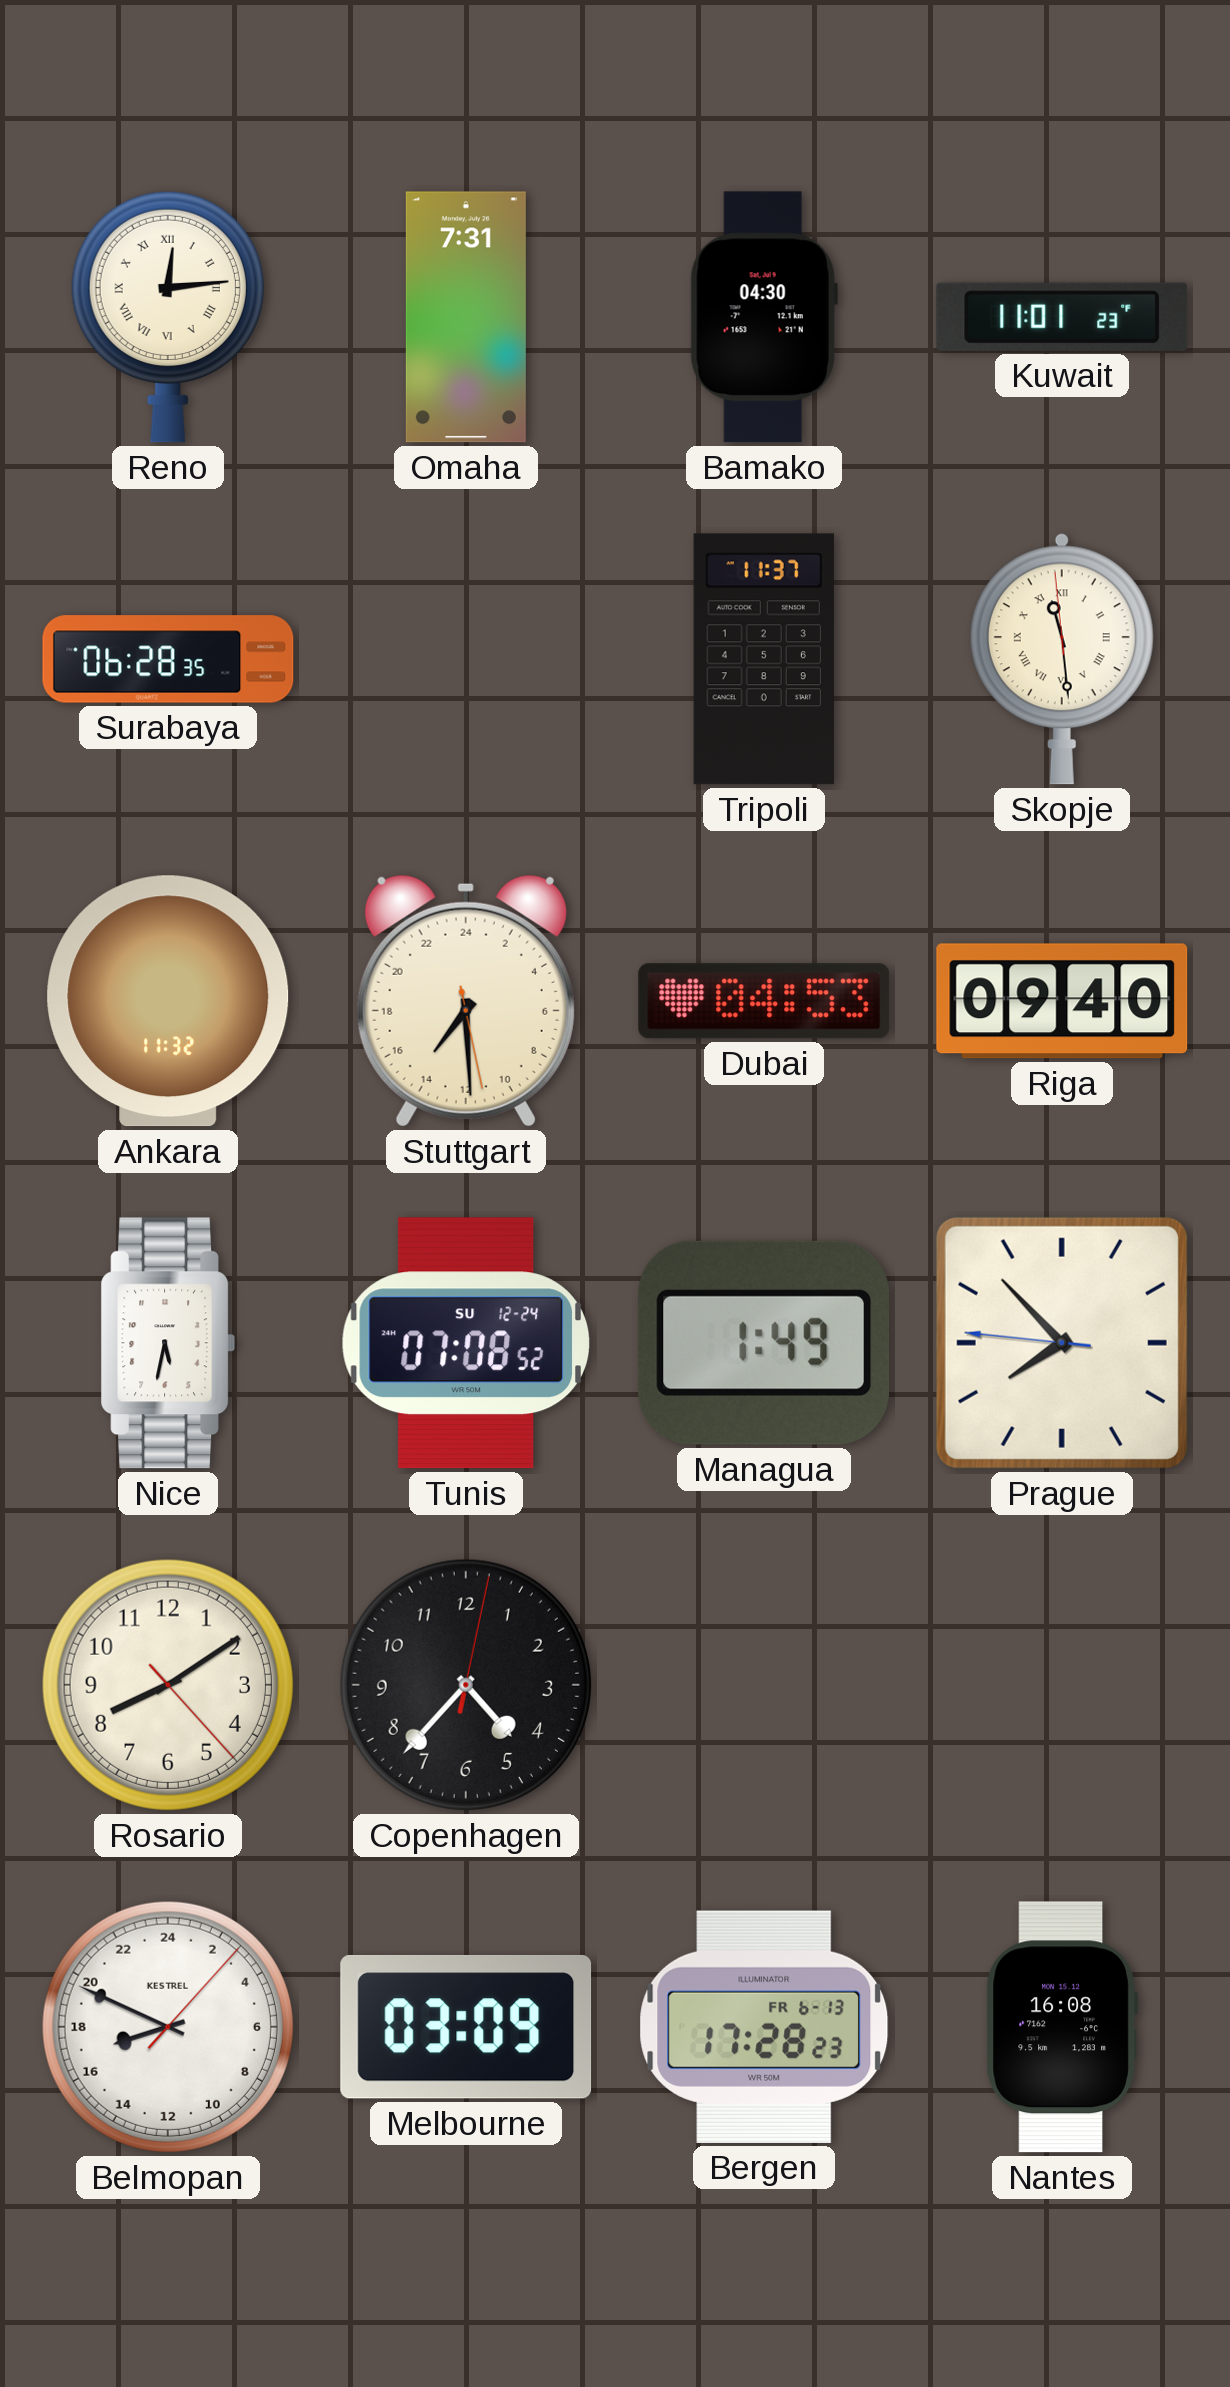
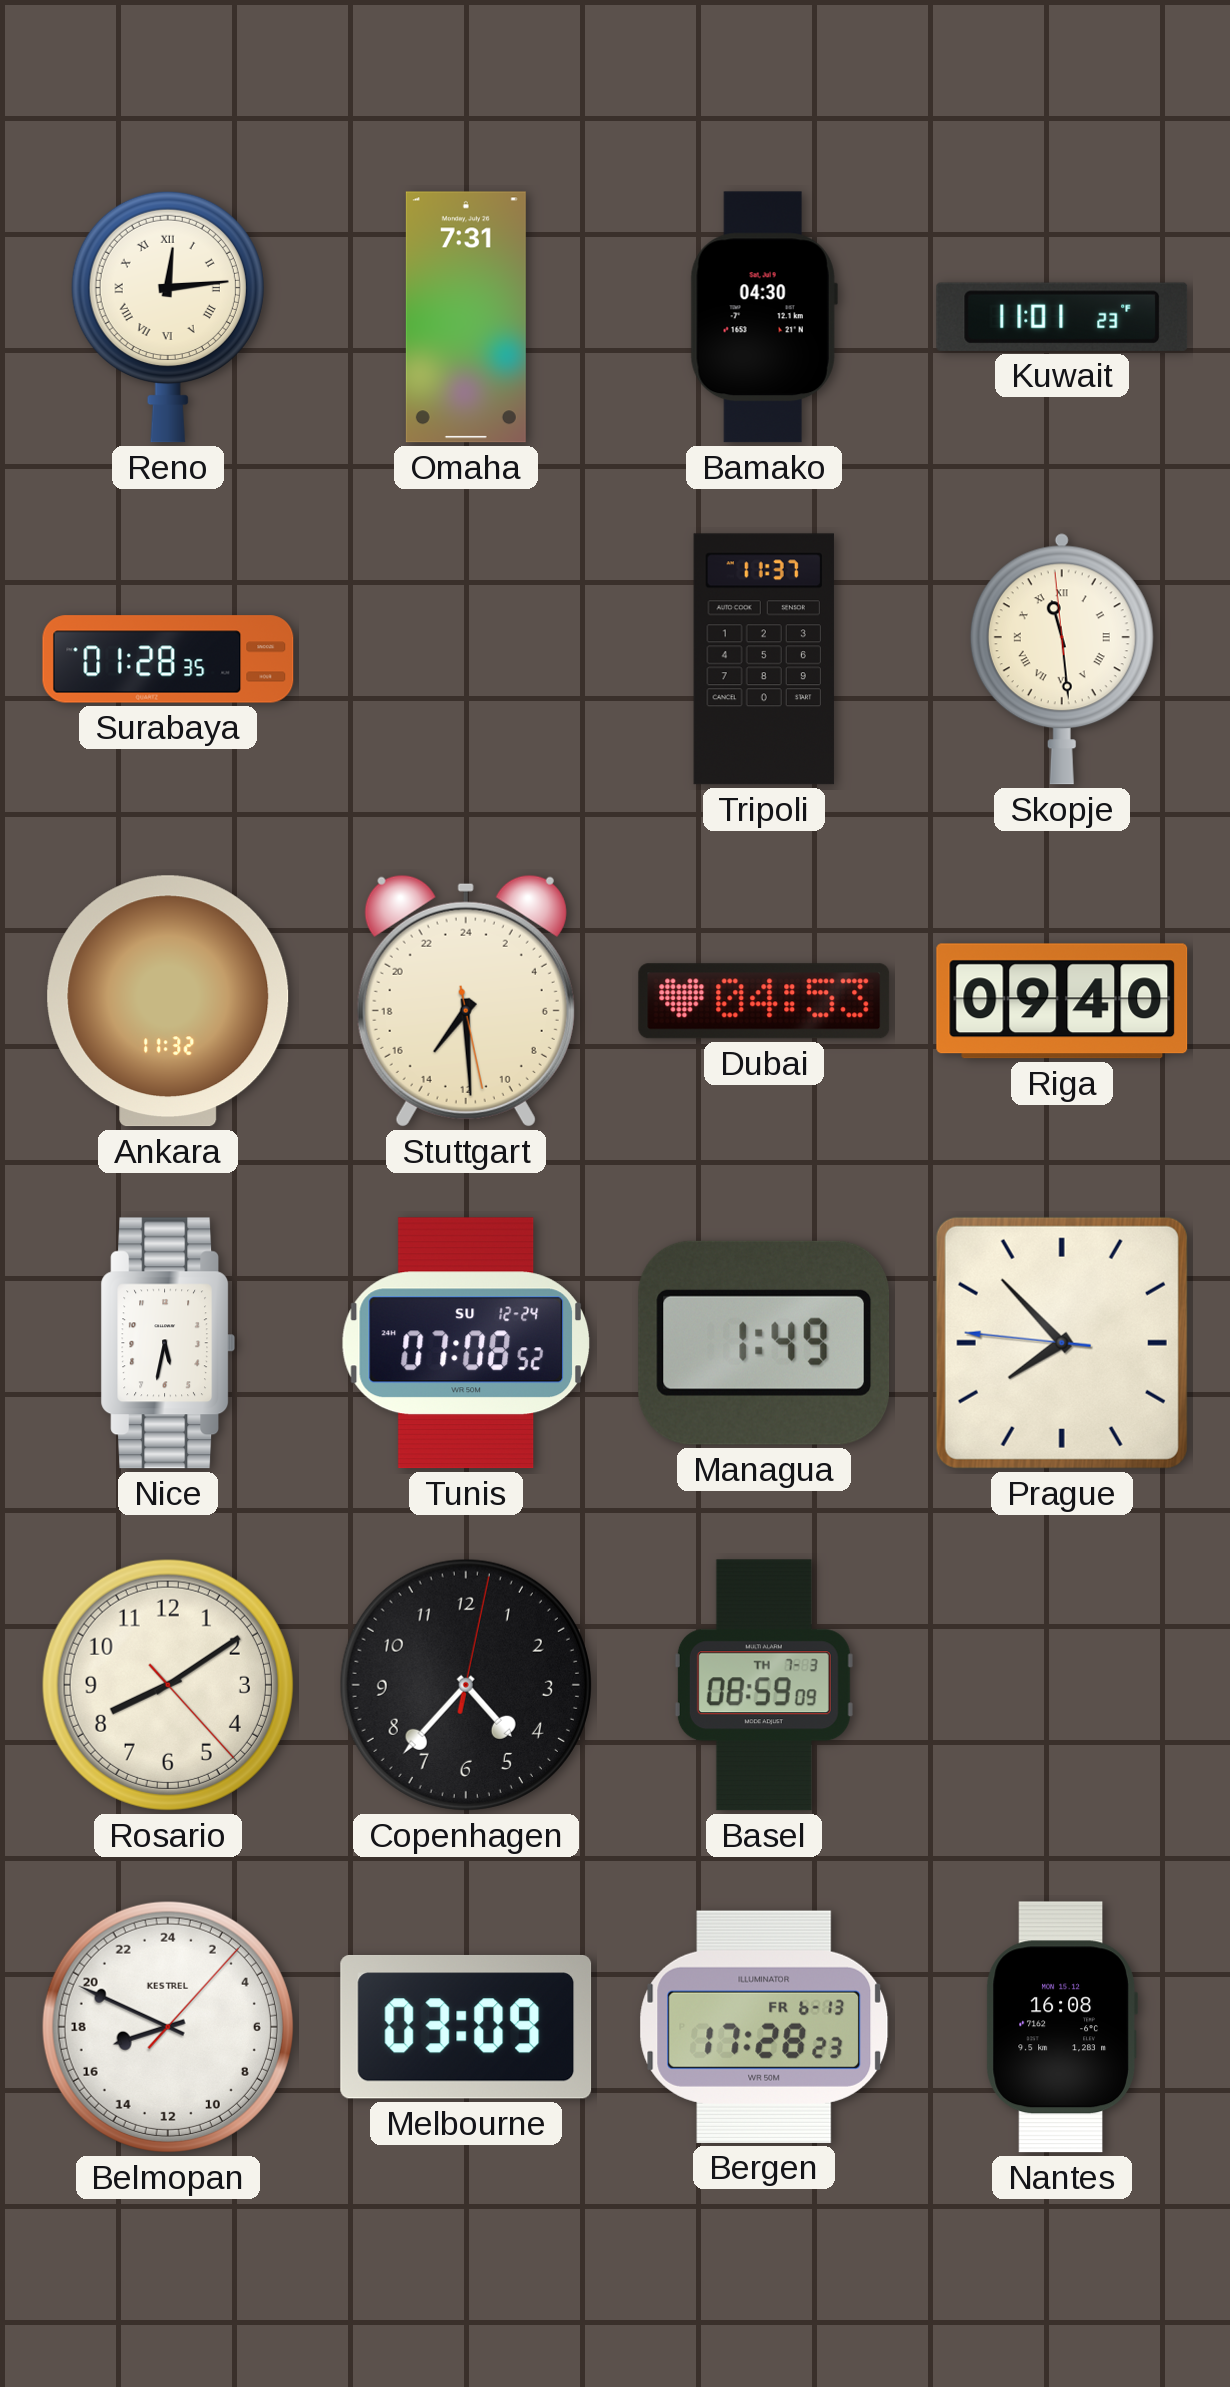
Surabaya: 06:28 -> 01:28 (168, 659)
Basel: none -> 08:59 (764, 1685)
